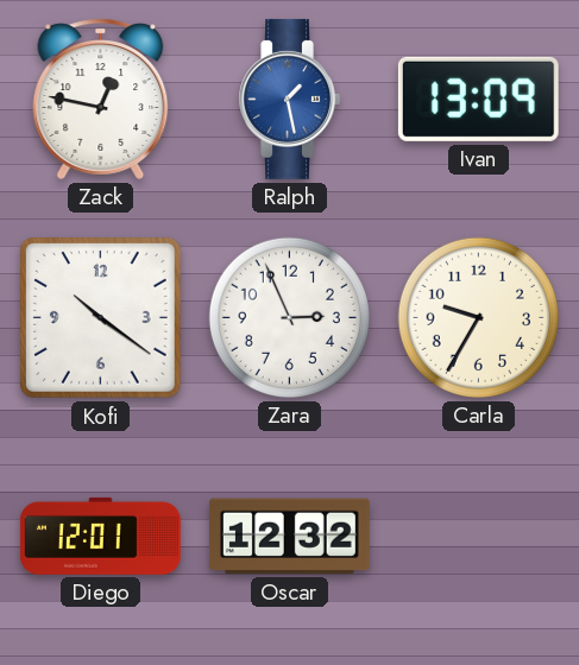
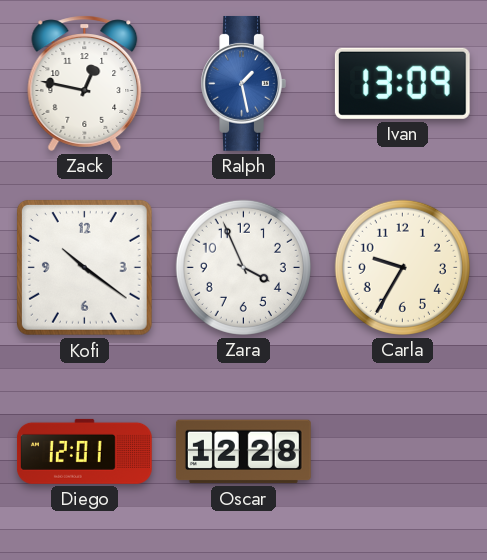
Zara: 2:56 -> 3:56 (243, 267)
Oscar: 12:32 -> 12:28 (243, 452)
